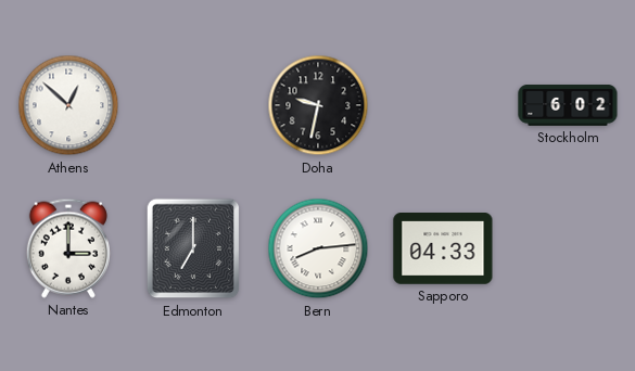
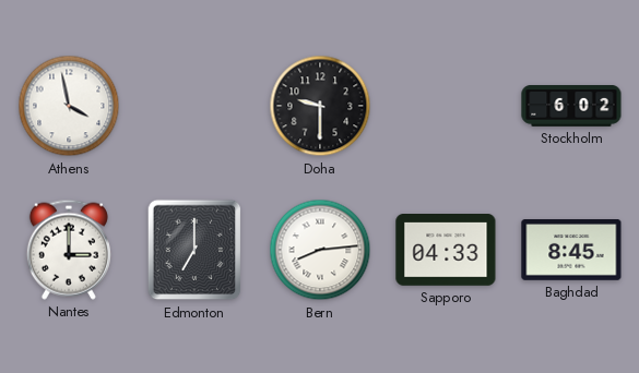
Athens: 12:52 -> 3:58 (69, 106)
Doha: 9:32 -> 9:30 (320, 106)
Baghdad: none -> 8:45 (571, 251)
